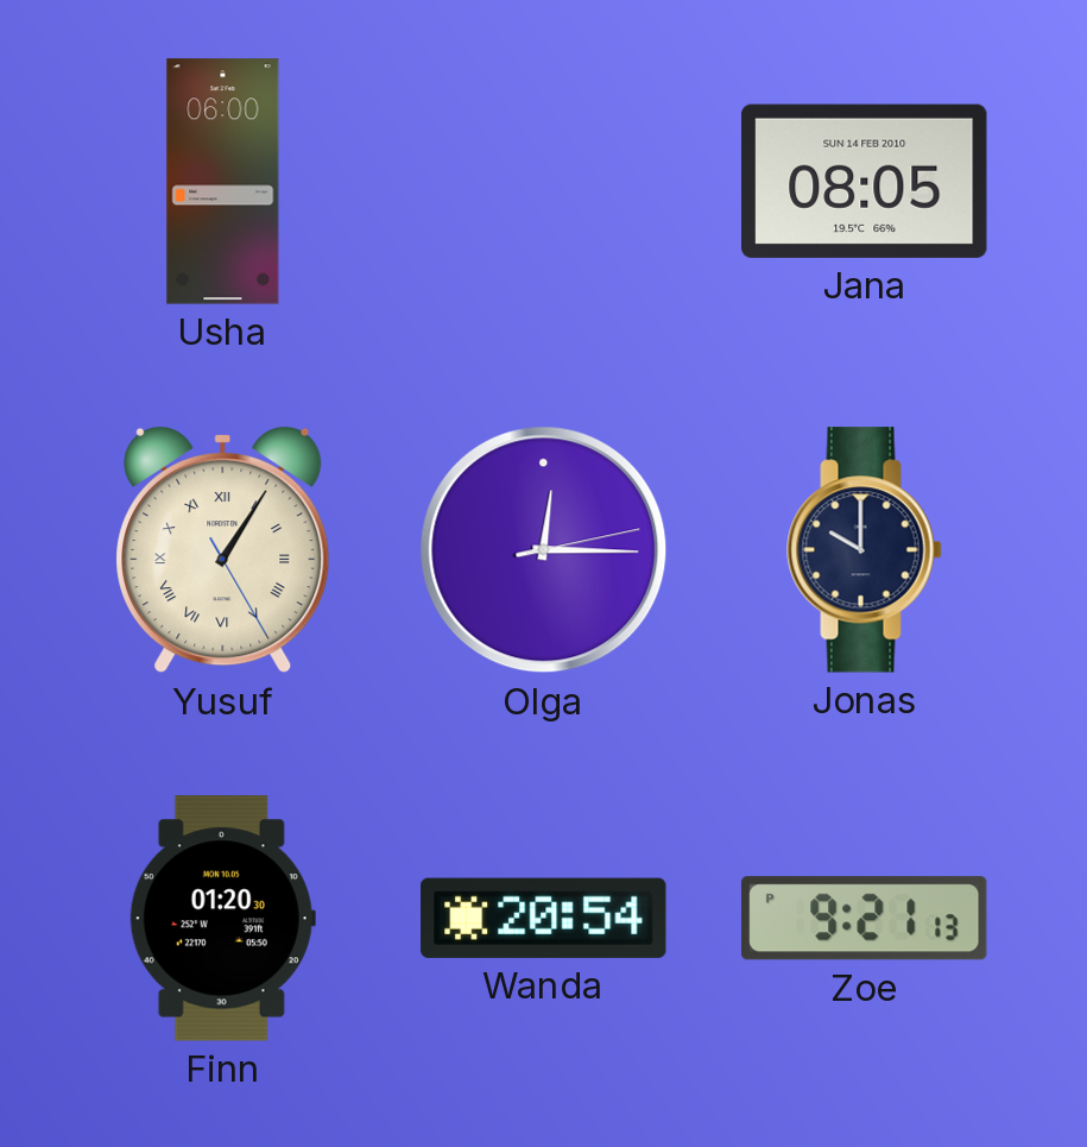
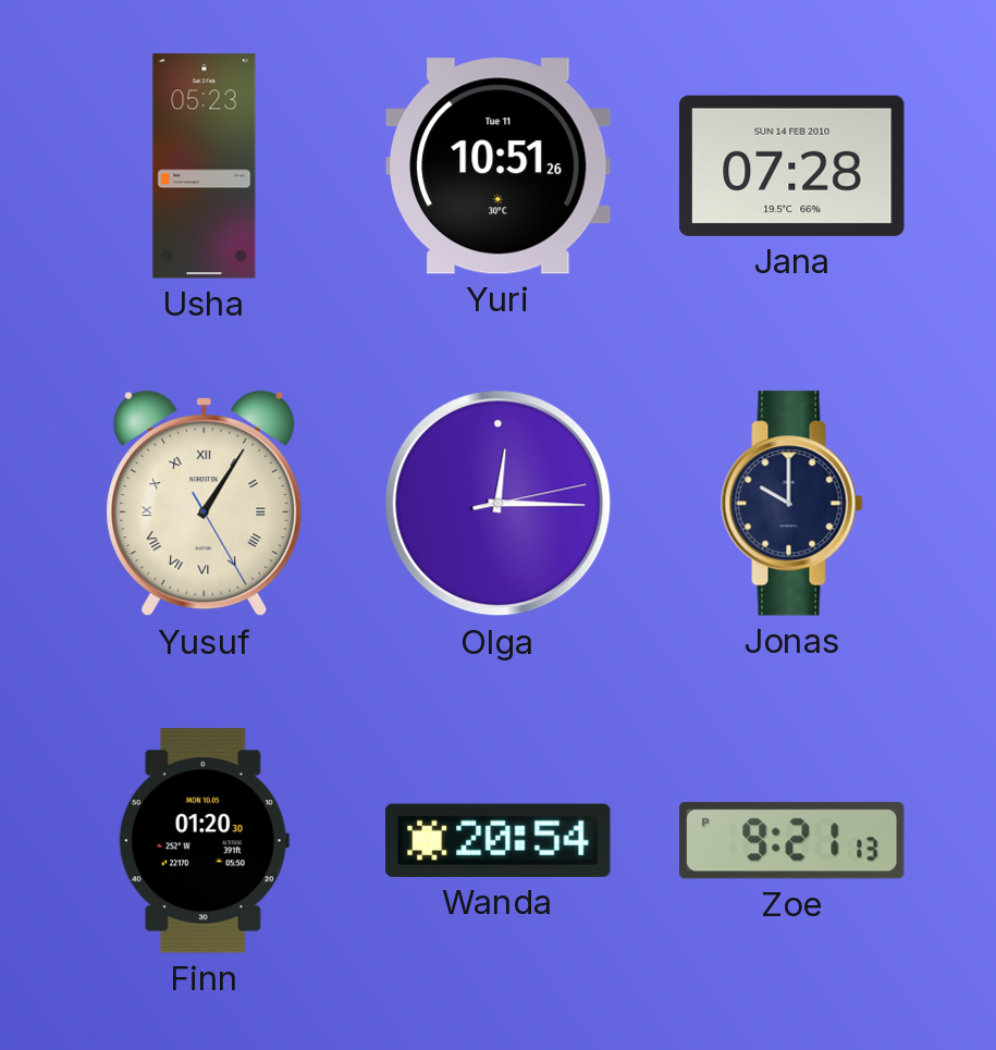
Usha: 06:00 -> 05:23 (205, 166)
Yuri: none -> 10:51 (499, 166)
Jana: 08:05 -> 07:28 (792, 165)
